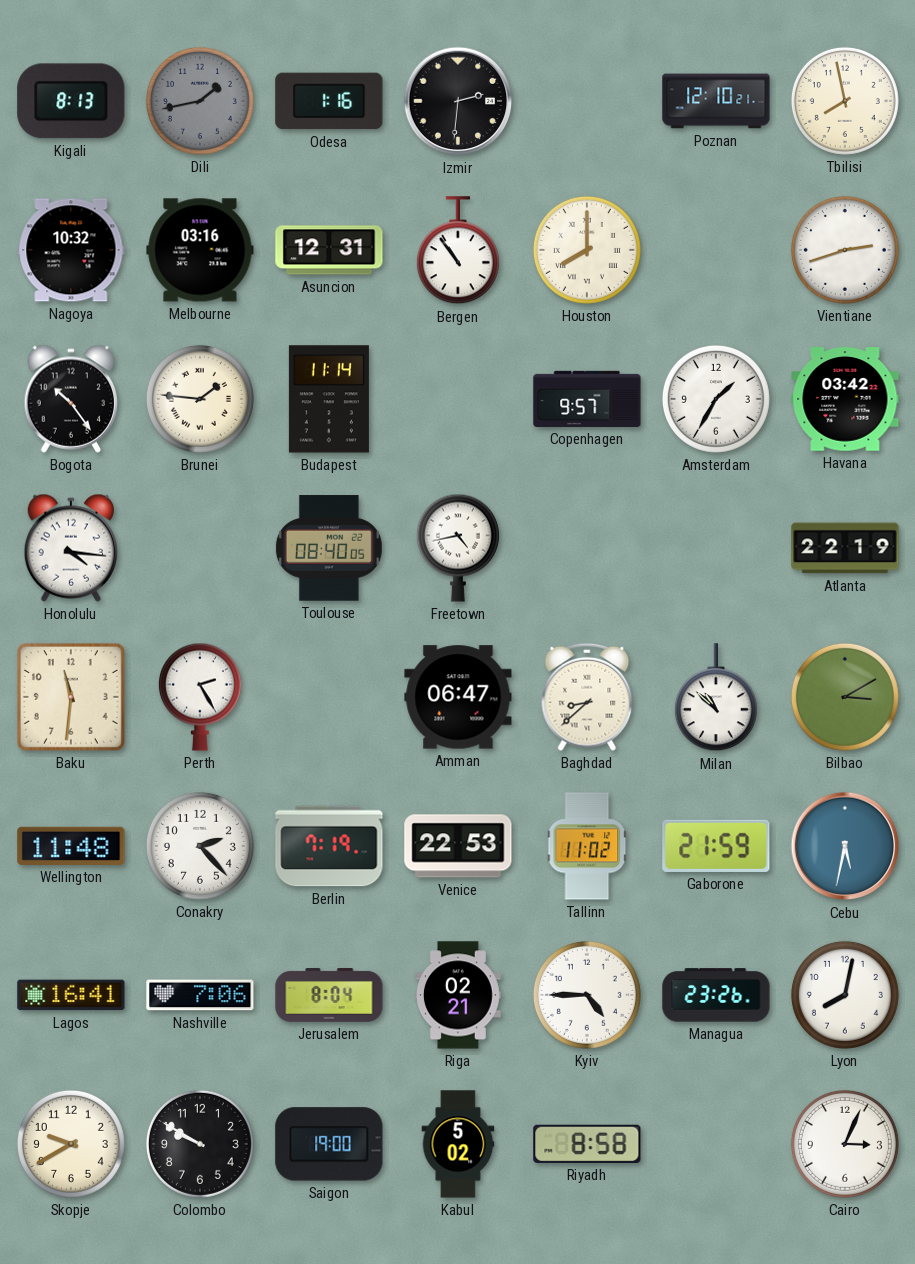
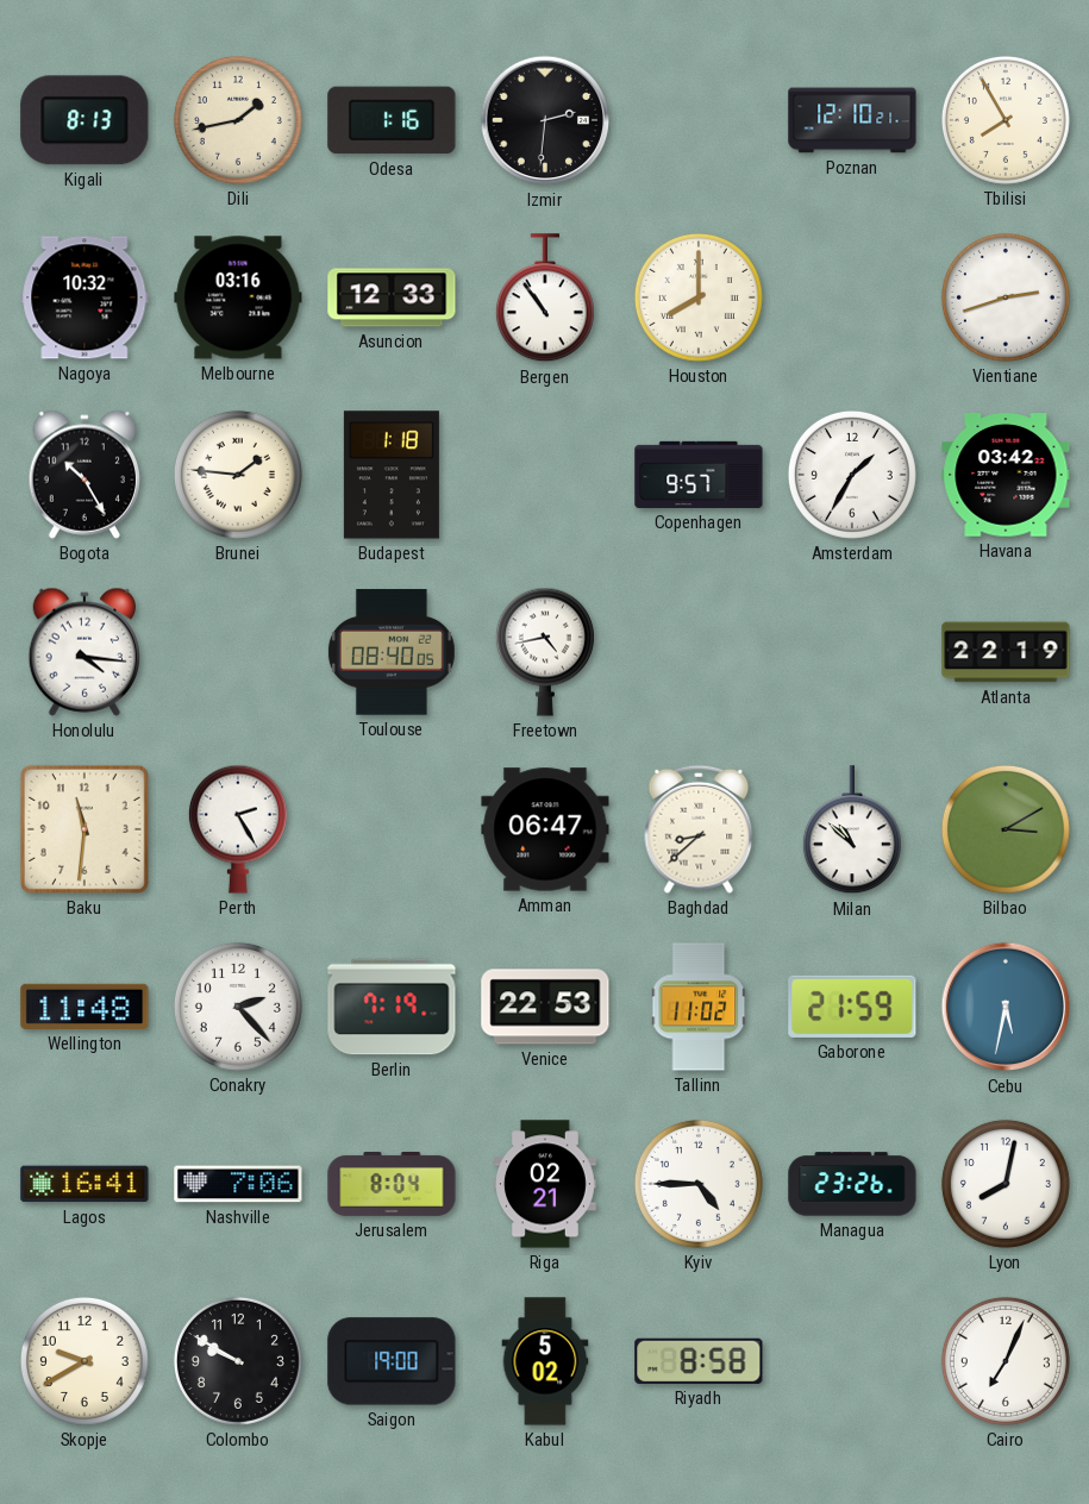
Dili dial: grey -> cream (238, 120)
Tbilisi: 7:58 -> 7:55 (1006, 120)
Asuncion: 12:31 -> 12:33 (392, 297)
Bogota: 10:24 -> 10:25 (83, 475)
Budapest: 11:14 -> 1:18 (392, 475)
Cairo: 3:04 -> 7:04 (1006, 1361)
